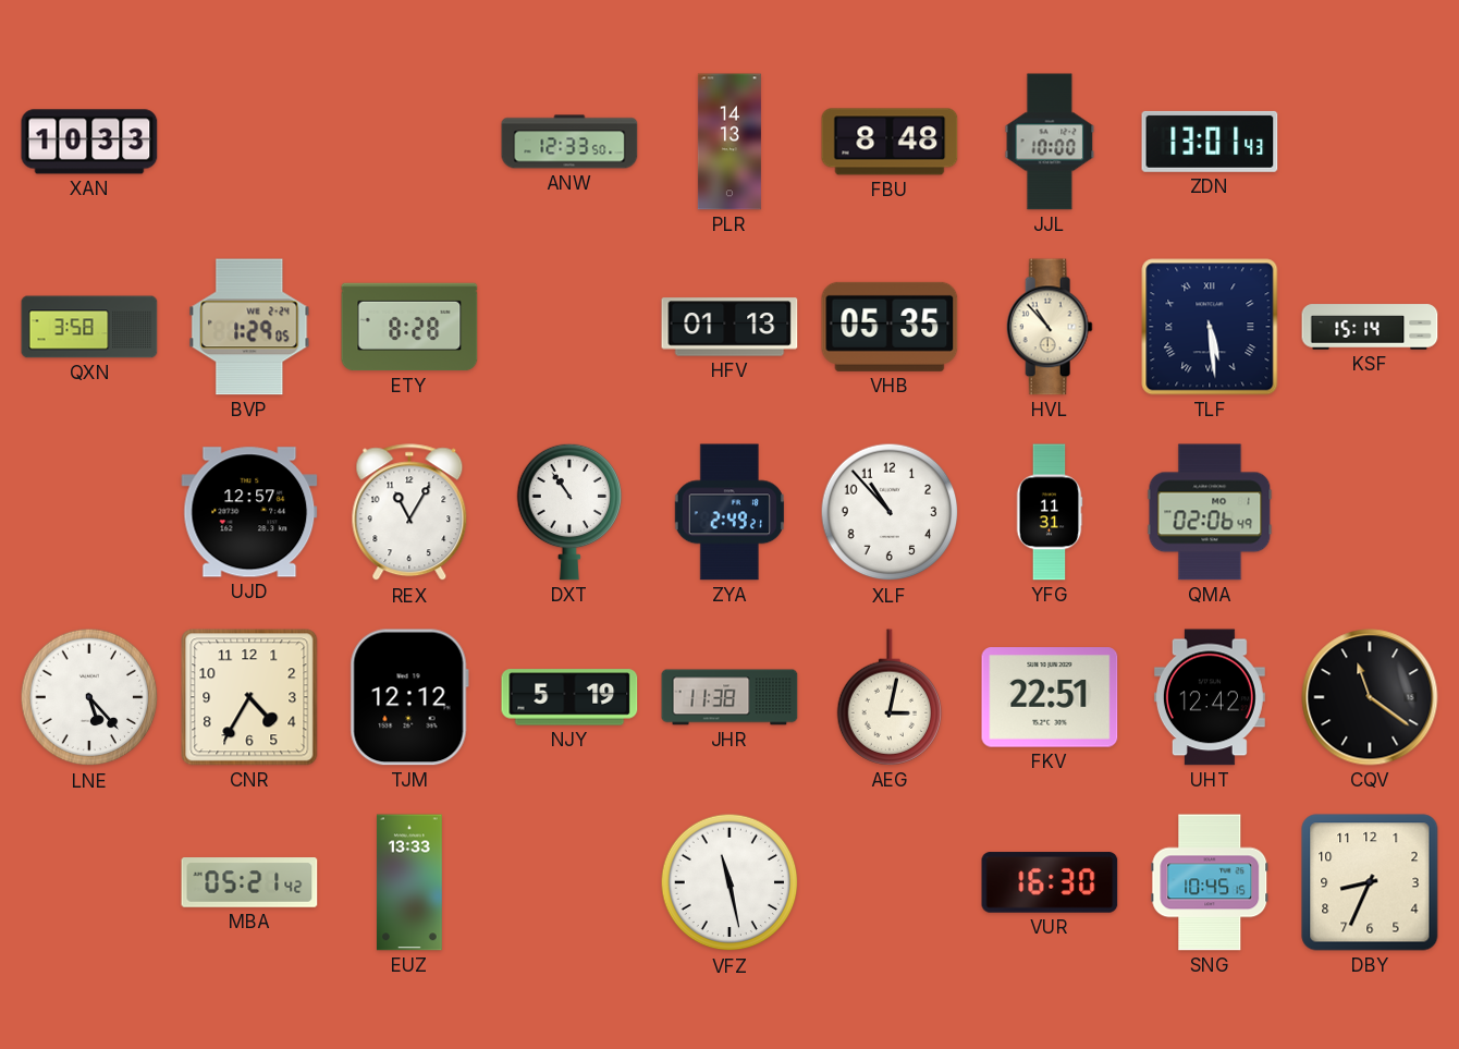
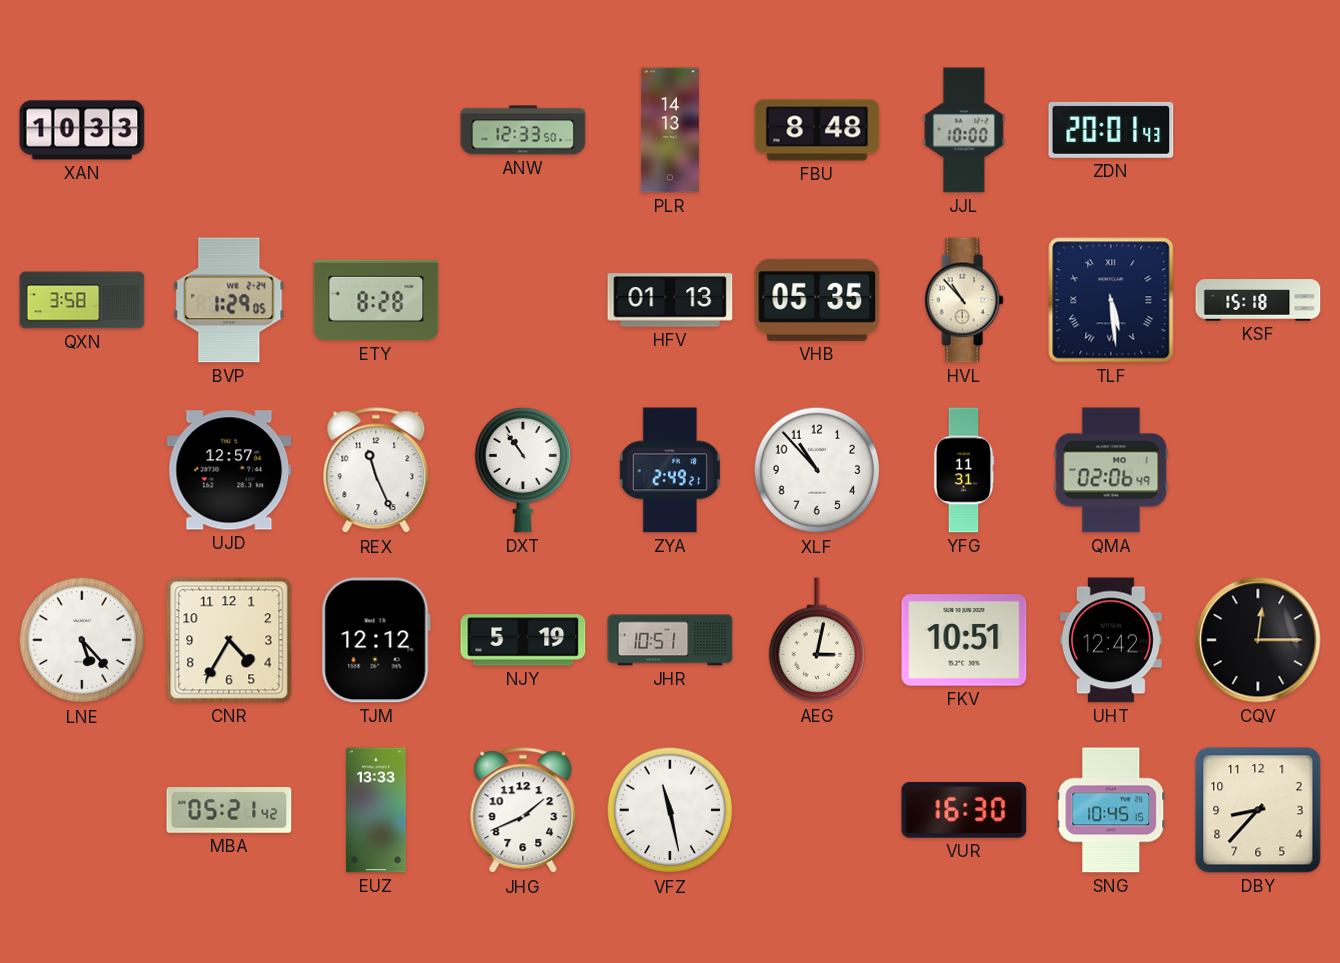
ZDN: 13:01 -> 20:01 (1111, 130)
KSF: 15:14 -> 15:18 (1258, 300)
REX: 11:05 -> 11:26 (376, 471)
JHR: 11:38 -> 10:51 (670, 640)
FKV: 22:51 -> 10:51 (964, 640)
CQV: 11:21 -> 12:15 (1258, 640)
JHG: none -> 1:41 (523, 811)
DBY: 8:34 -> 8:37 (1258, 810)
